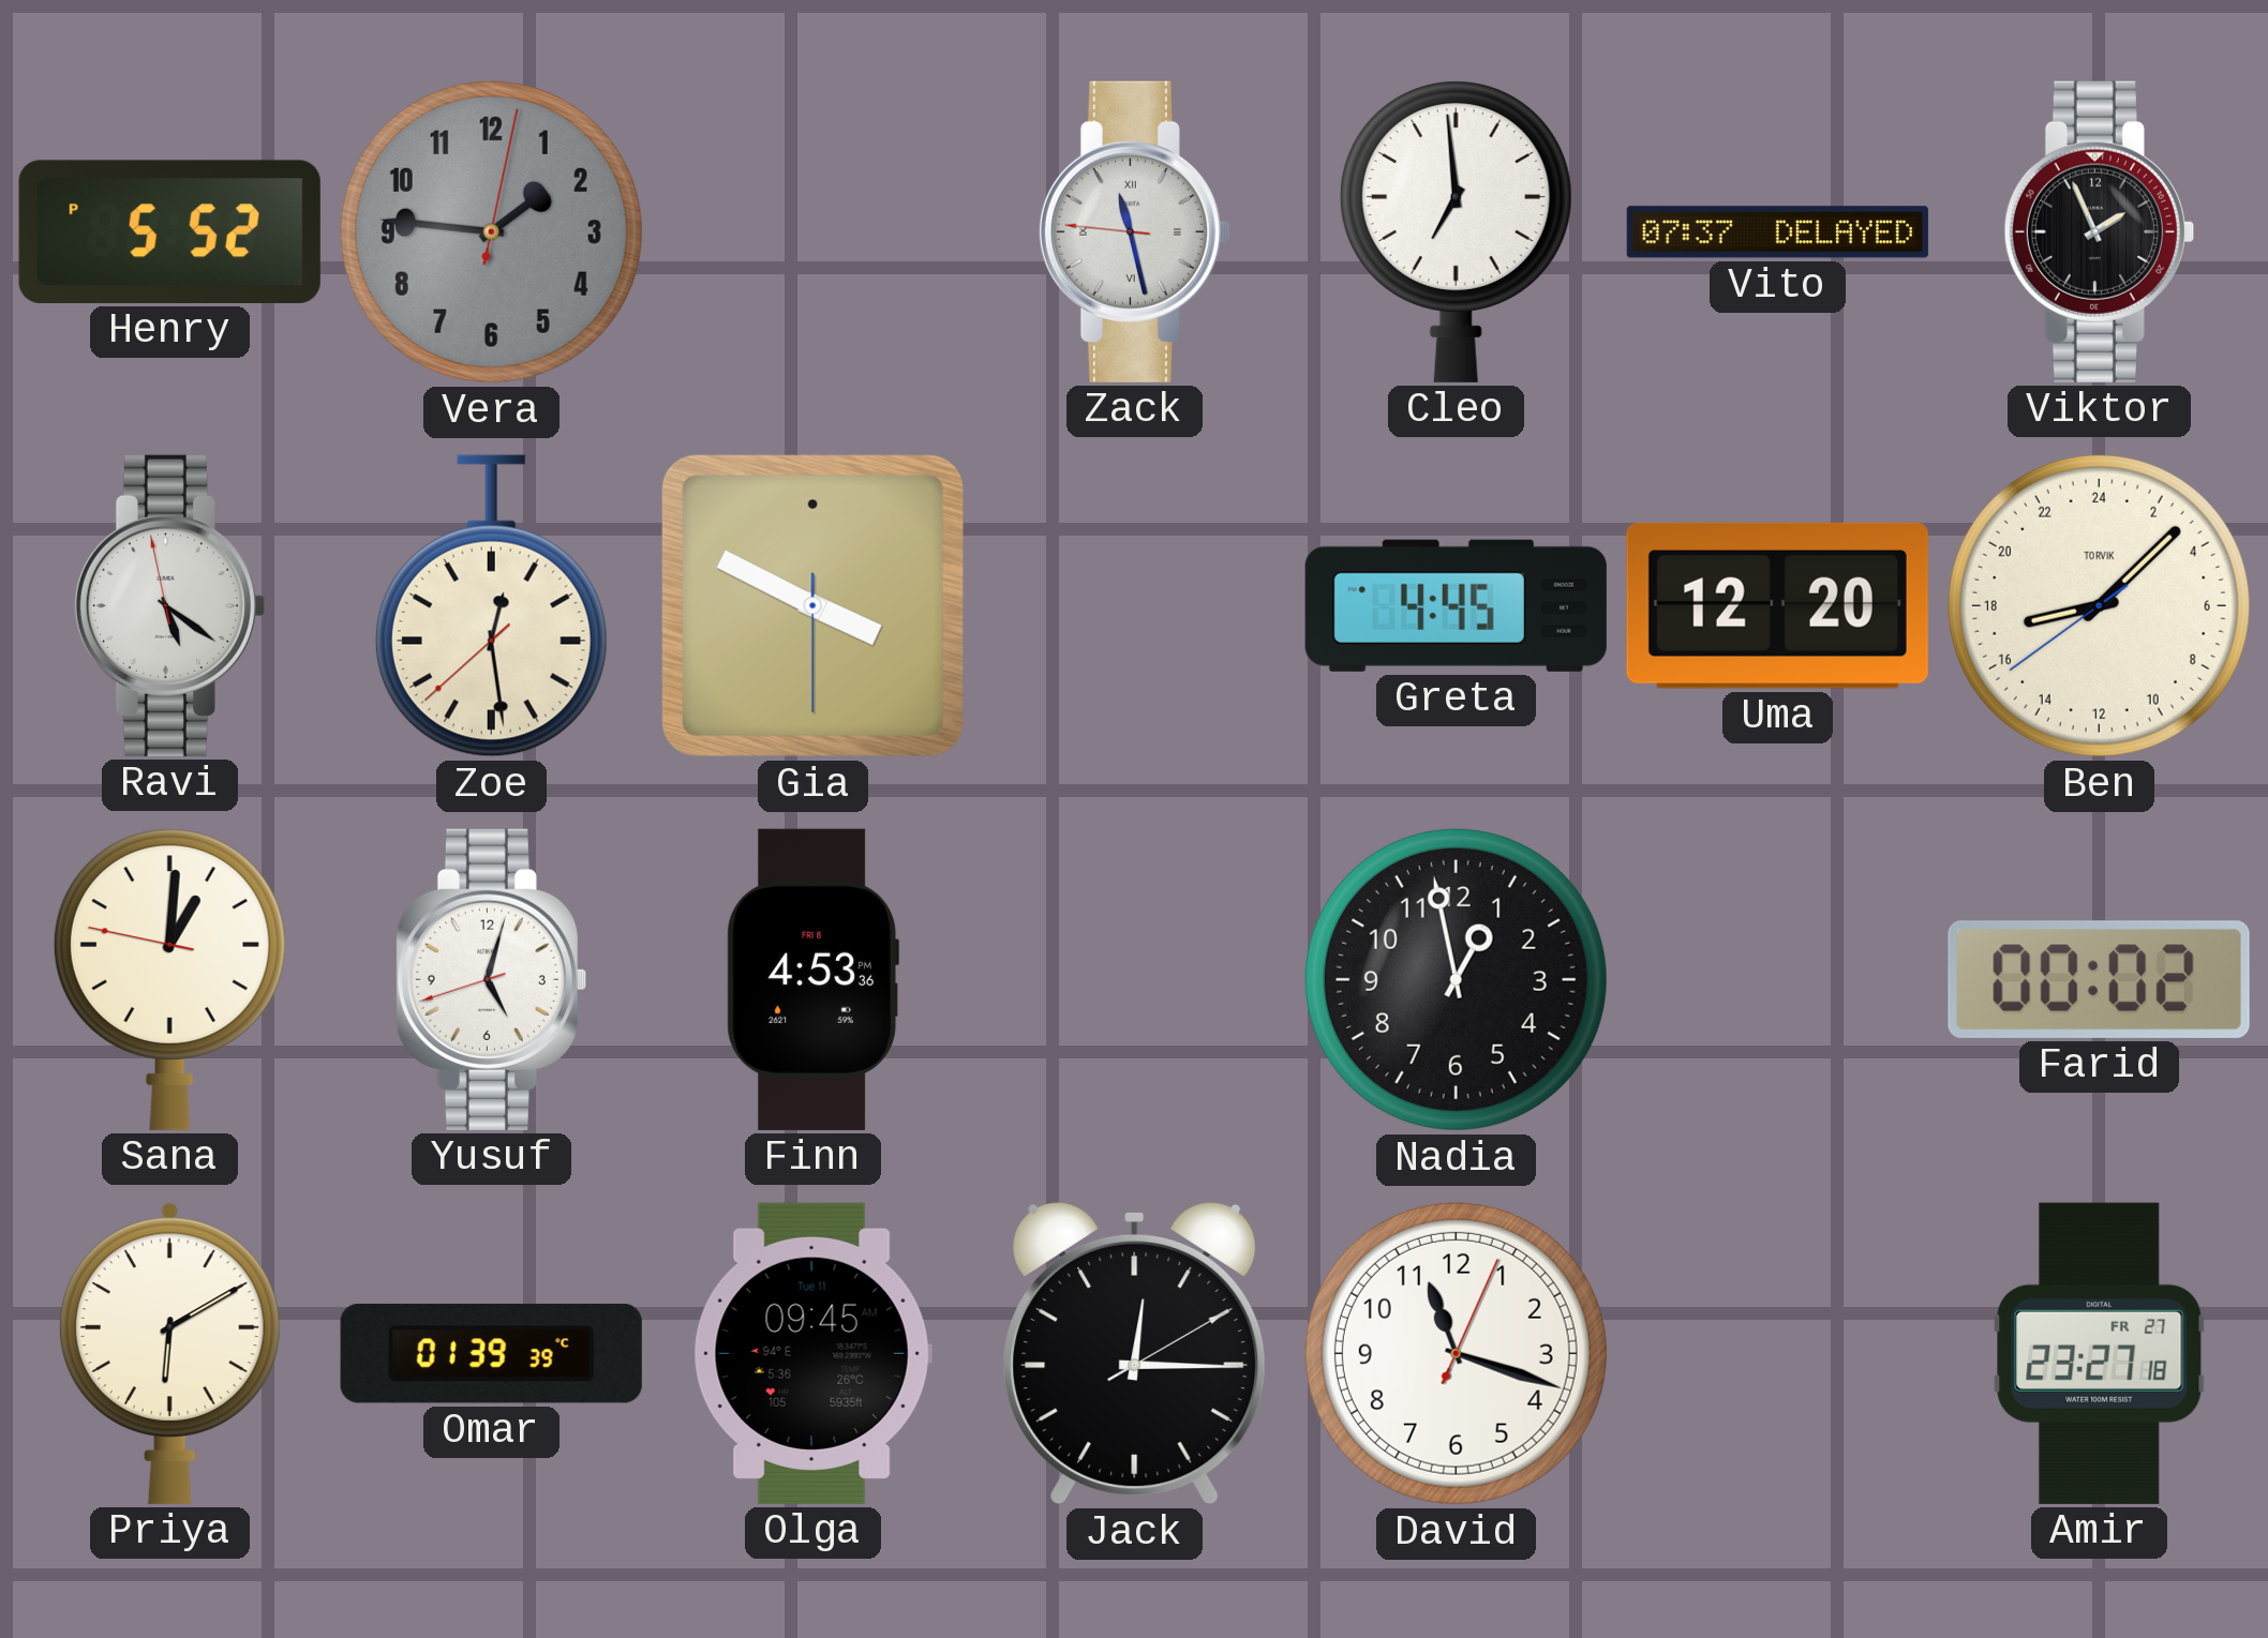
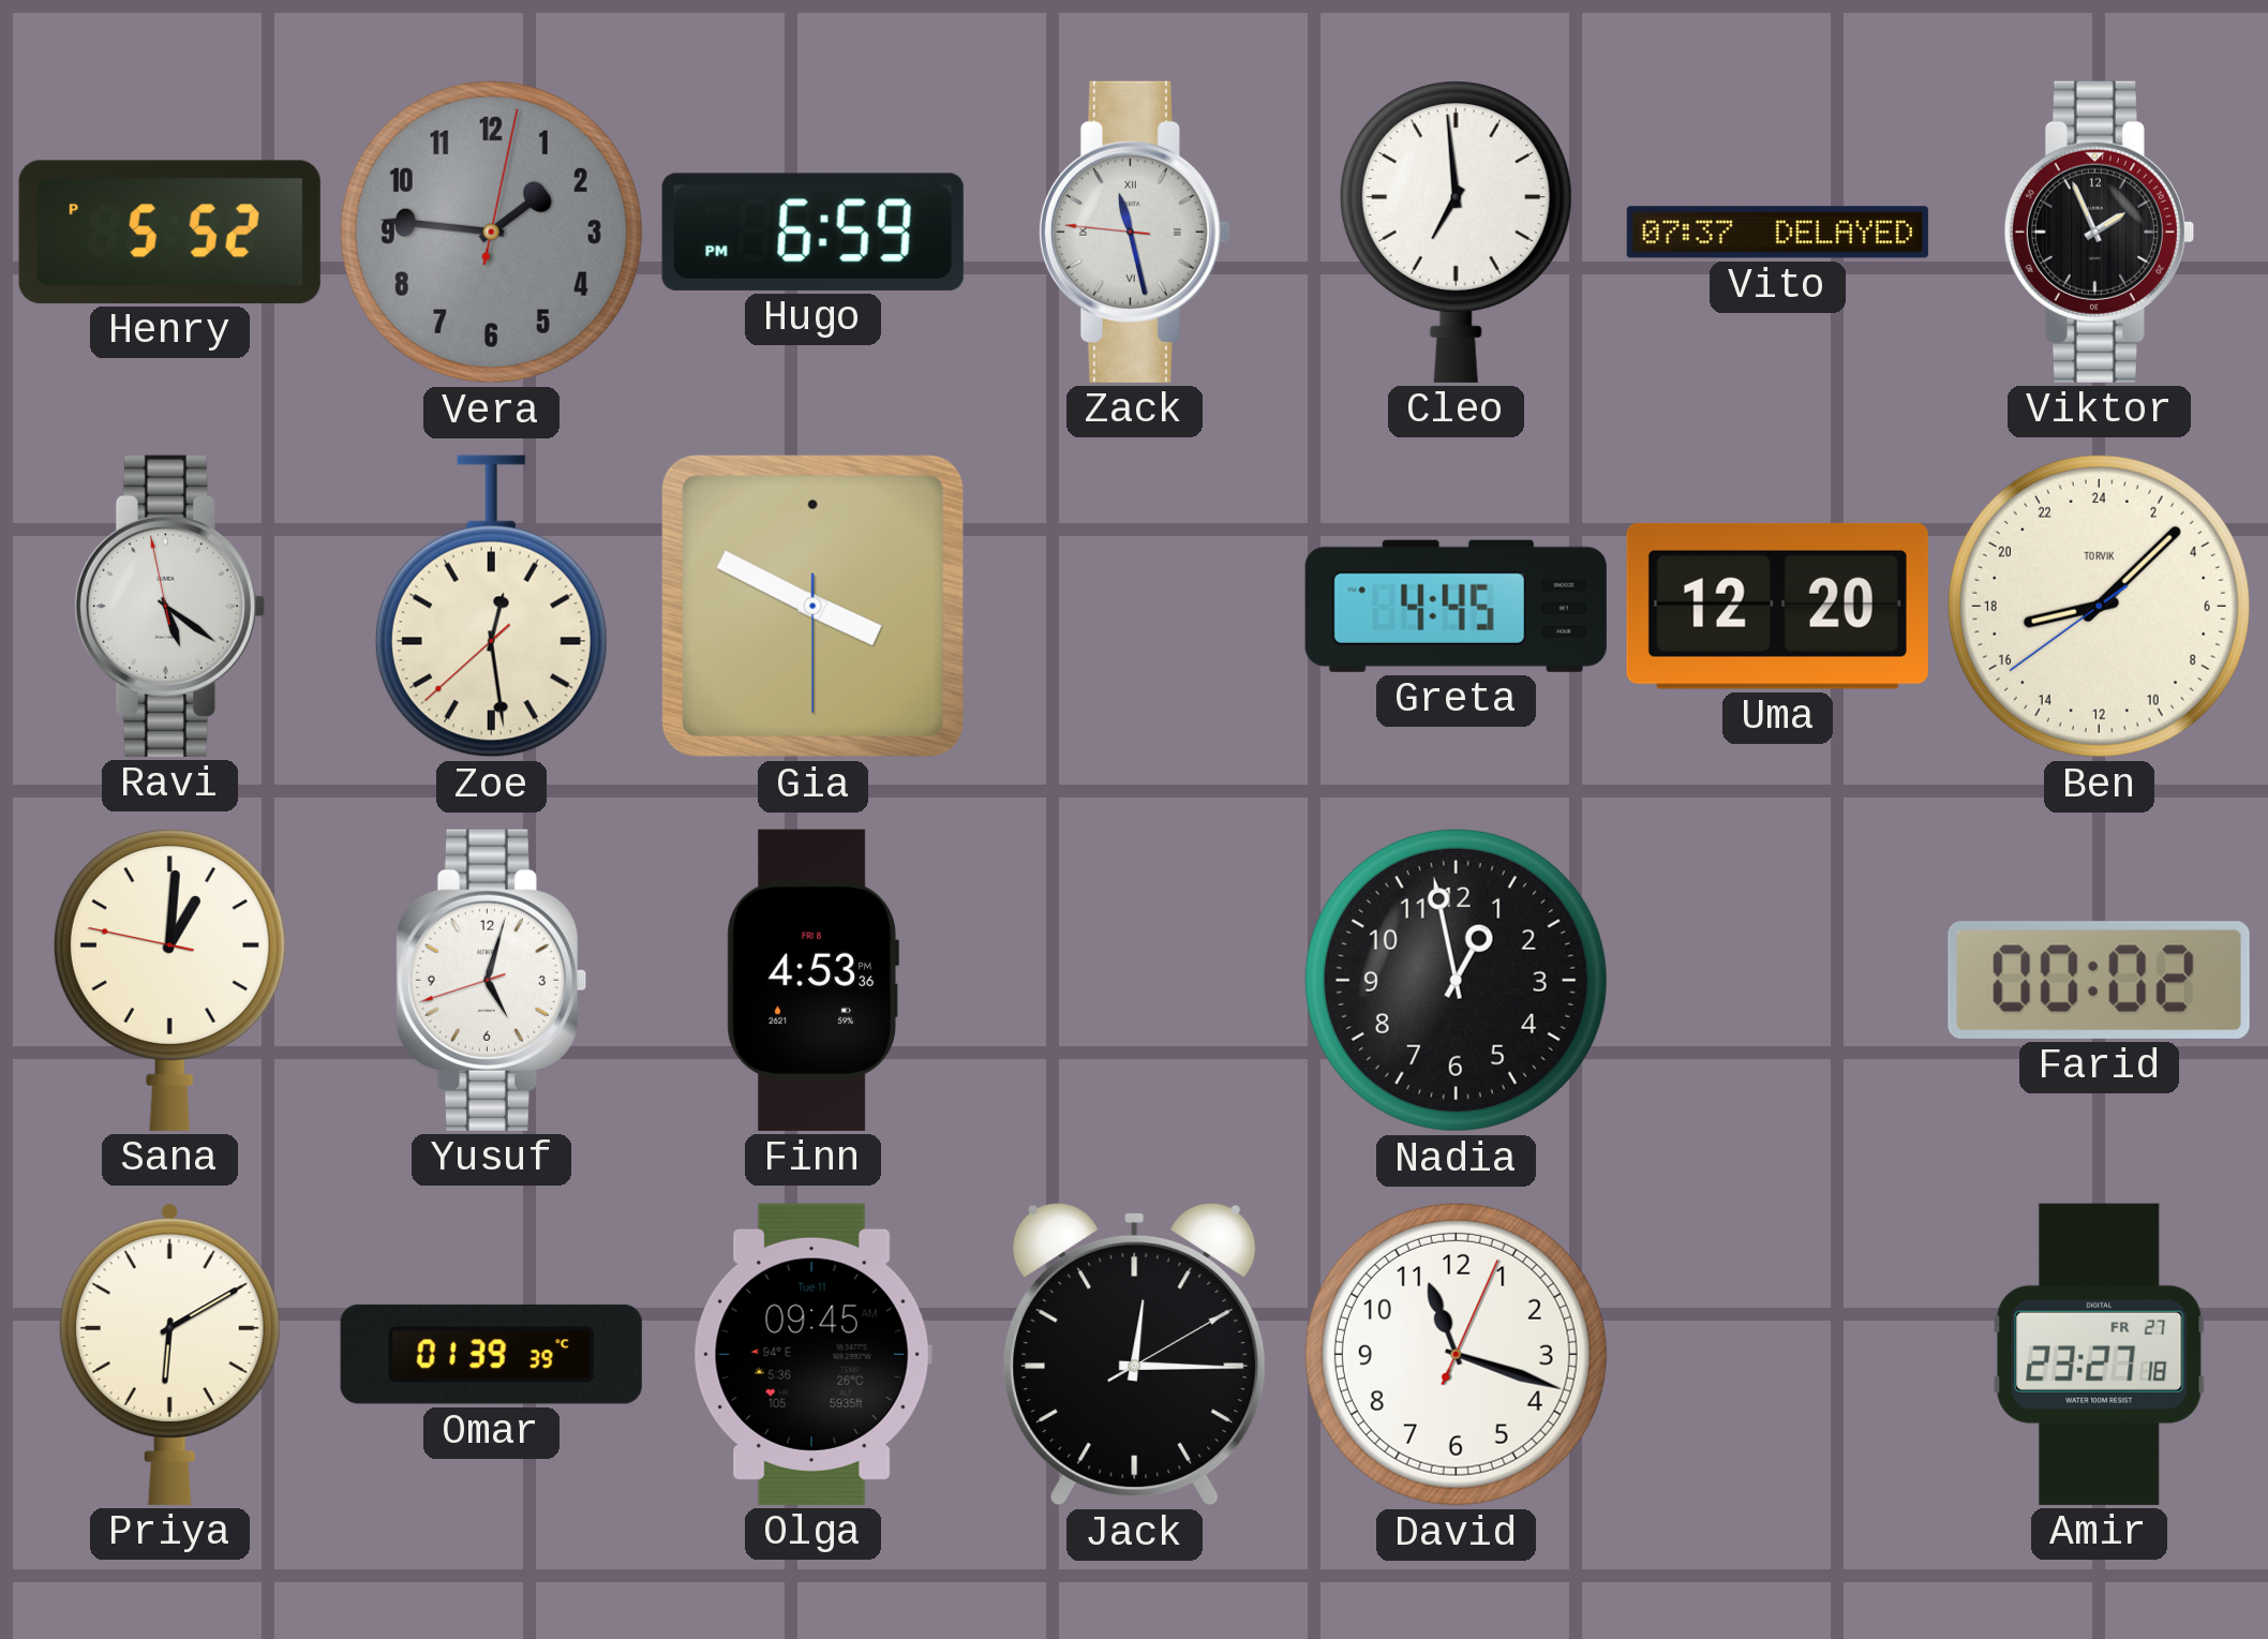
Hugo: none -> 6:59 (812, 232)
